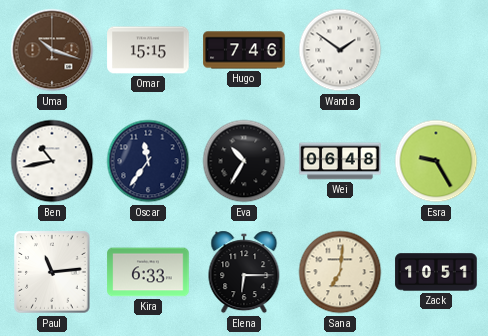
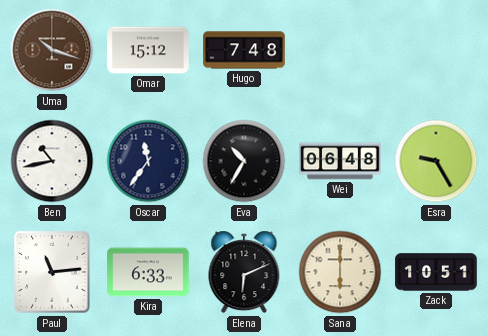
Omar: 15:15 -> 15:12 (148, 50)
Hugo: 7:46 -> 7:48 (244, 50)
Wanda: 1:51 -> none (340, 50)
Elena: 6:15 -> 6:11 (244, 272)
Sana: 7:01 -> 6:00 (340, 272)
